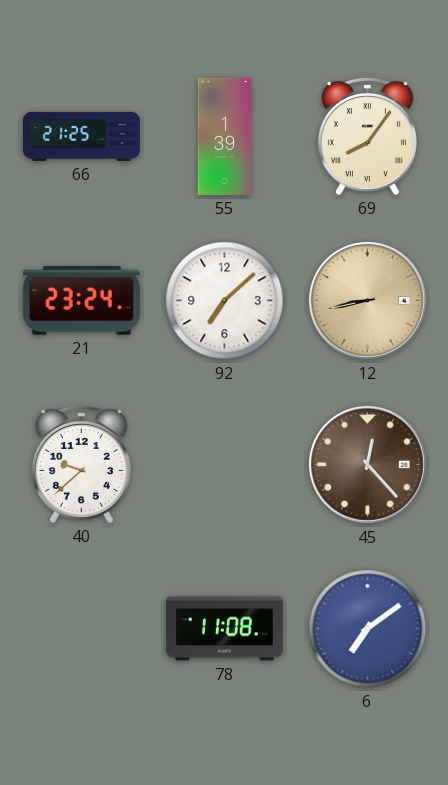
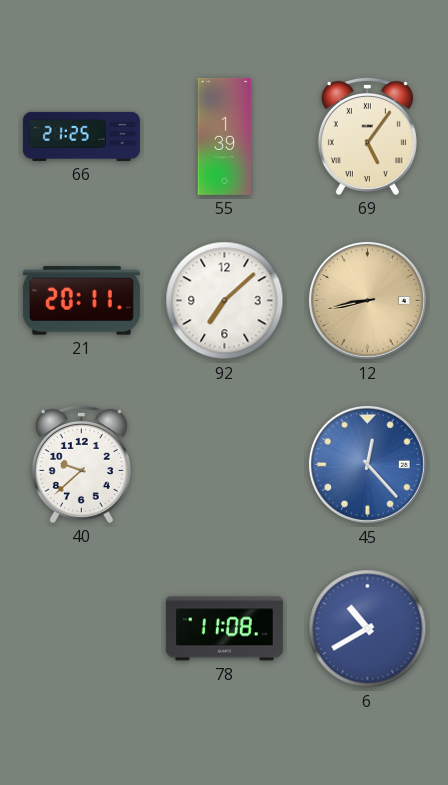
69: 8:06 -> 5:06 (367, 136)
21: 23:24 -> 20:11 (81, 301)
45 dial: brown -> blue (367, 464)
6: 7:09 -> 10:40 (368, 629)
